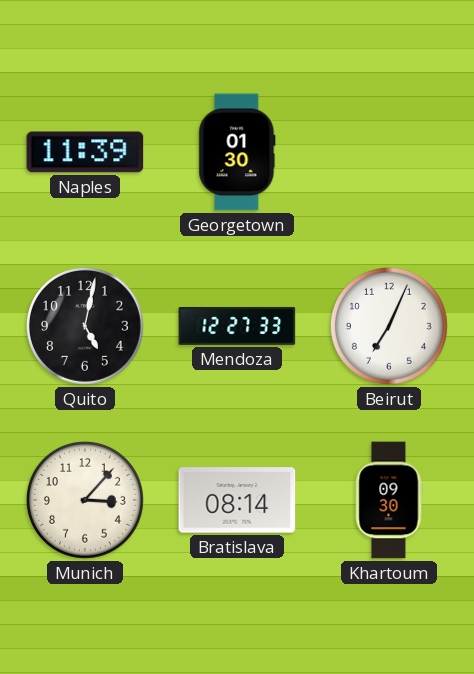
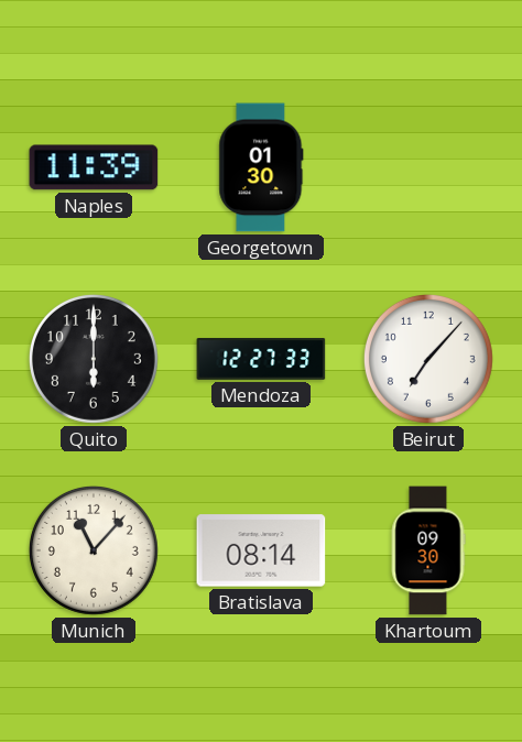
Quito: 5:02 -> 6:00 (94, 359)
Beirut: 7:04 -> 7:07 (428, 359)
Munich: 3:07 -> 11:07 (94, 550)
